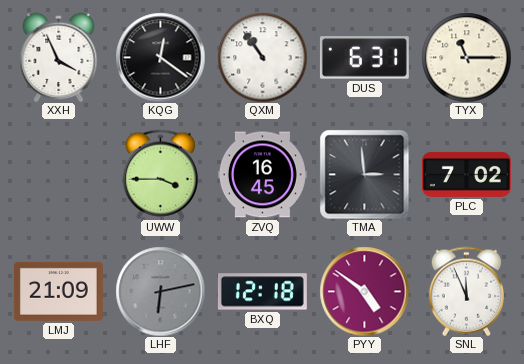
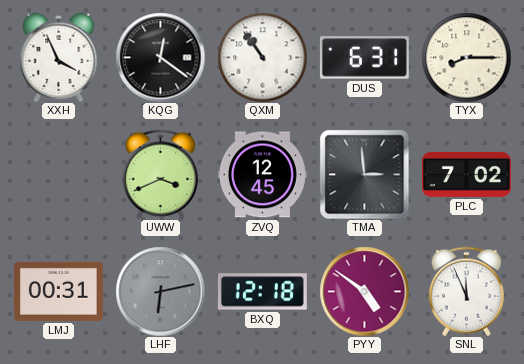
TYX: 11:15 -> 8:15 (466, 57)
UWW: 3:45 -> 3:41 (160, 174)
ZVQ: 16:45 -> 12:45 (262, 175)
LMJ: 21:09 -> 00:31 (58, 291)
